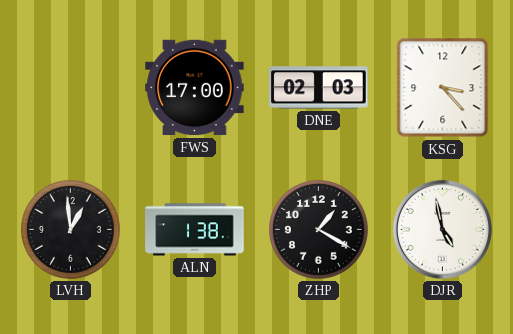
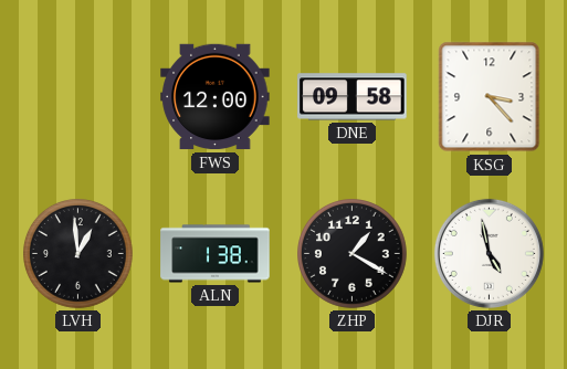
FWS: 17:00 -> 12:00 (216, 97)
DNE: 02:03 -> 09:58 (353, 97)
